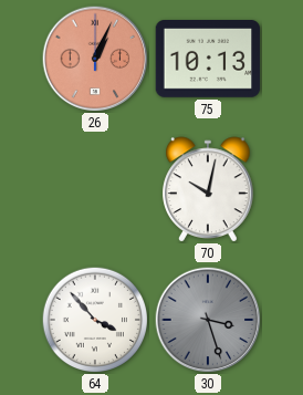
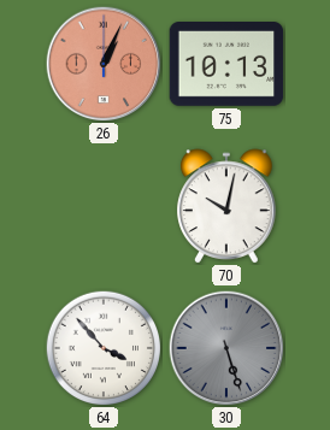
30: 3:27 -> 5:27 (226, 348)
